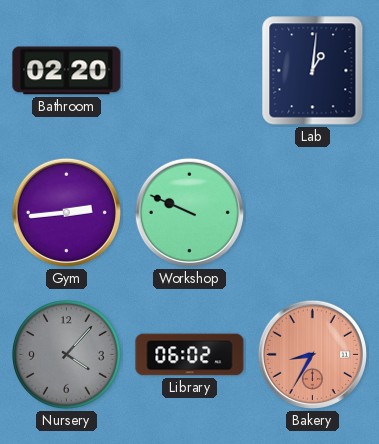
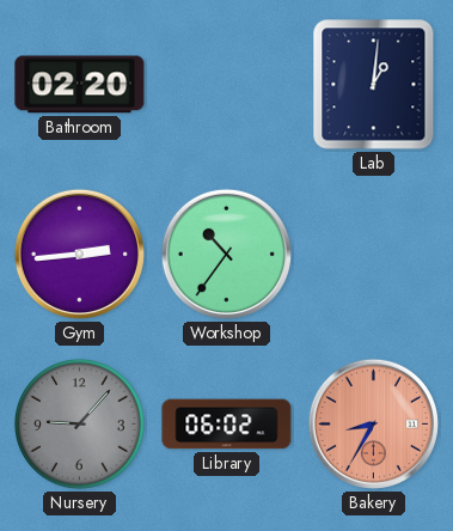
Workshop: 9:49 -> 10:36 (226, 254)
Nursery: 4:07 -> 9:07 (80, 425)
